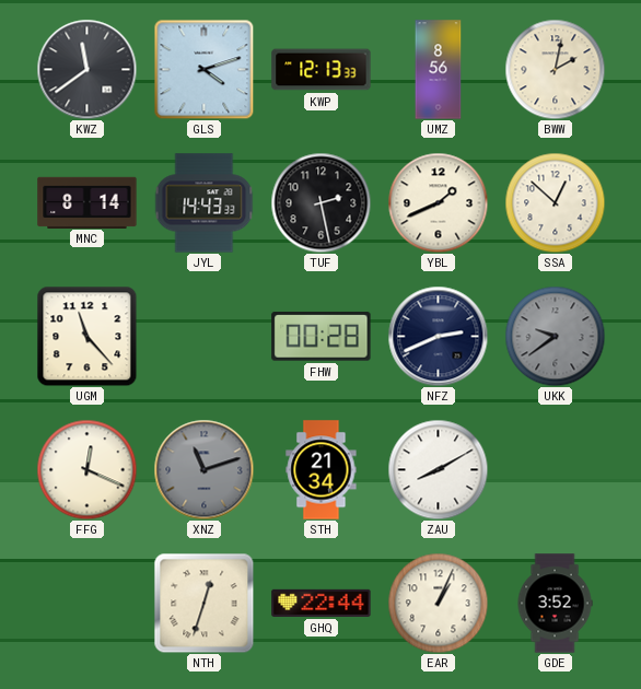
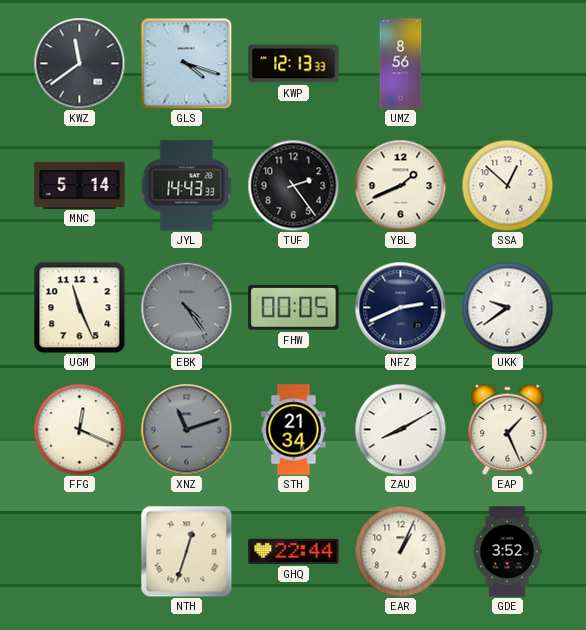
GLS: 4:12 -> 4:18 (186, 63)
BWW: 2:02 -> none (555, 69)
MNC: 8:14 -> 5:14 (80, 185)
TUF: 2:28 -> 2:24 (293, 185)
UGM: 11:23 -> 11:26 (79, 307)
EBK: none -> 4:24 (186, 307)
FHW: 00:28 -> 00:05 (294, 308)
UKK dial: grey -> white (507, 307)
EAP: none -> 1:26 (508, 429)
